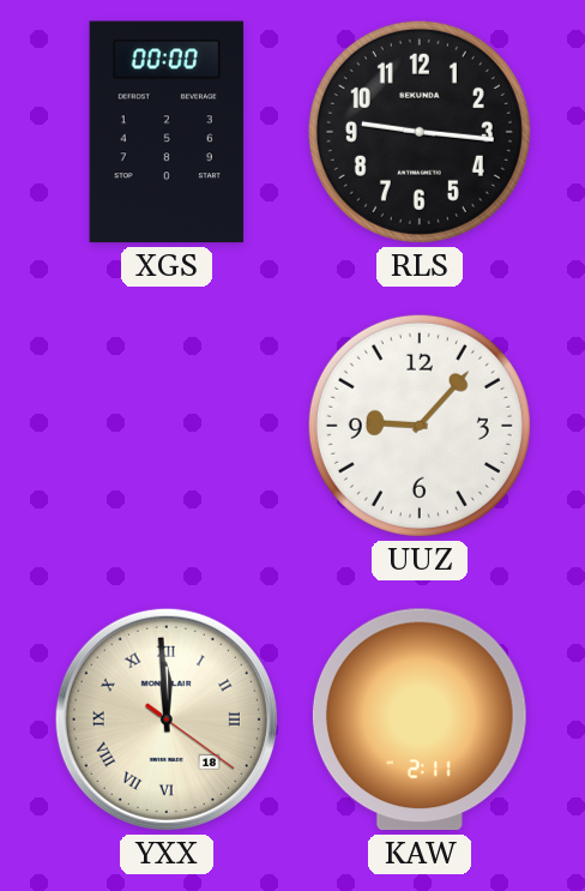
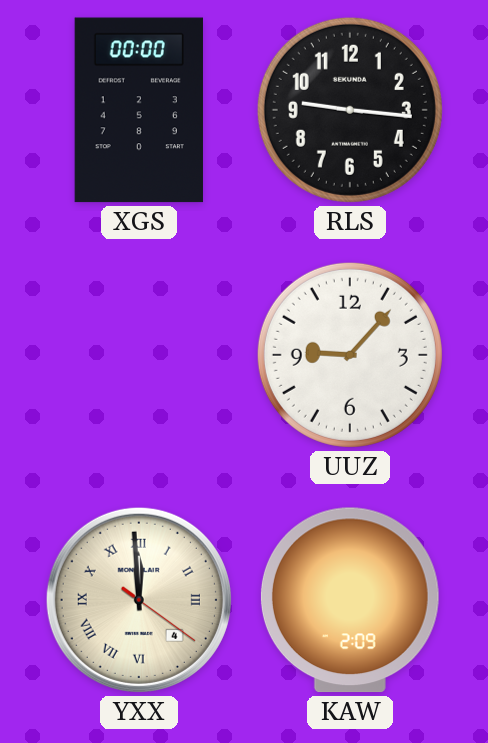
YXX date: 18 -> 4 (139, 600)
KAW: 2:11 -> 2:09 (350, 600)
